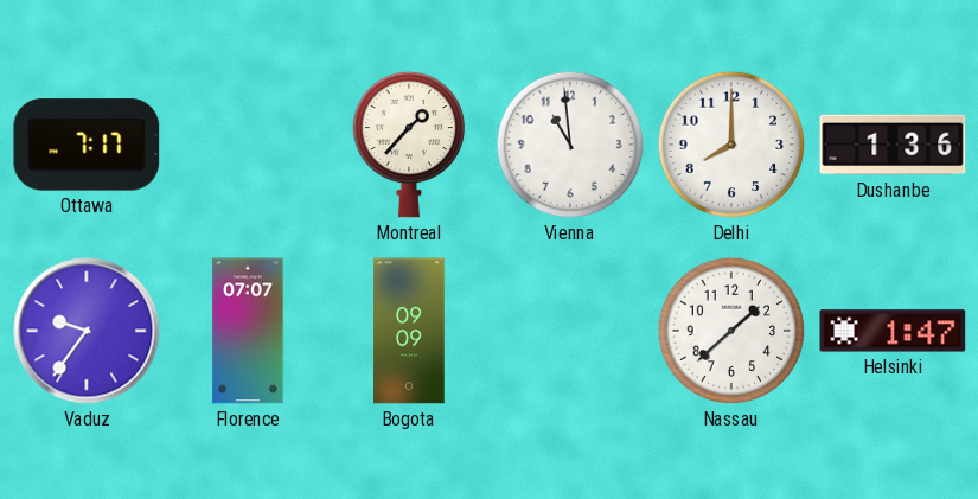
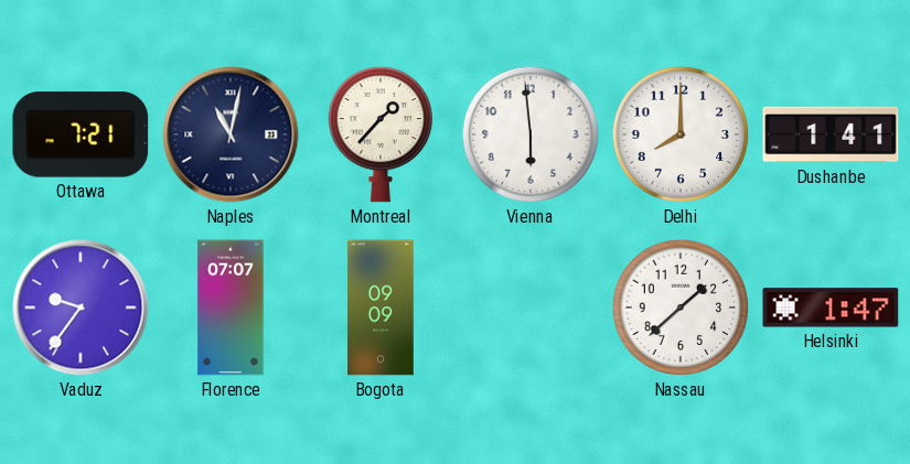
Ottawa: 7:17 -> 7:21 (81, 134)
Naples: none -> 11:02 (231, 134)
Vienna: 10:59 -> 5:59 (531, 134)
Dushanbe: 1:36 -> 1:41 (831, 134)
